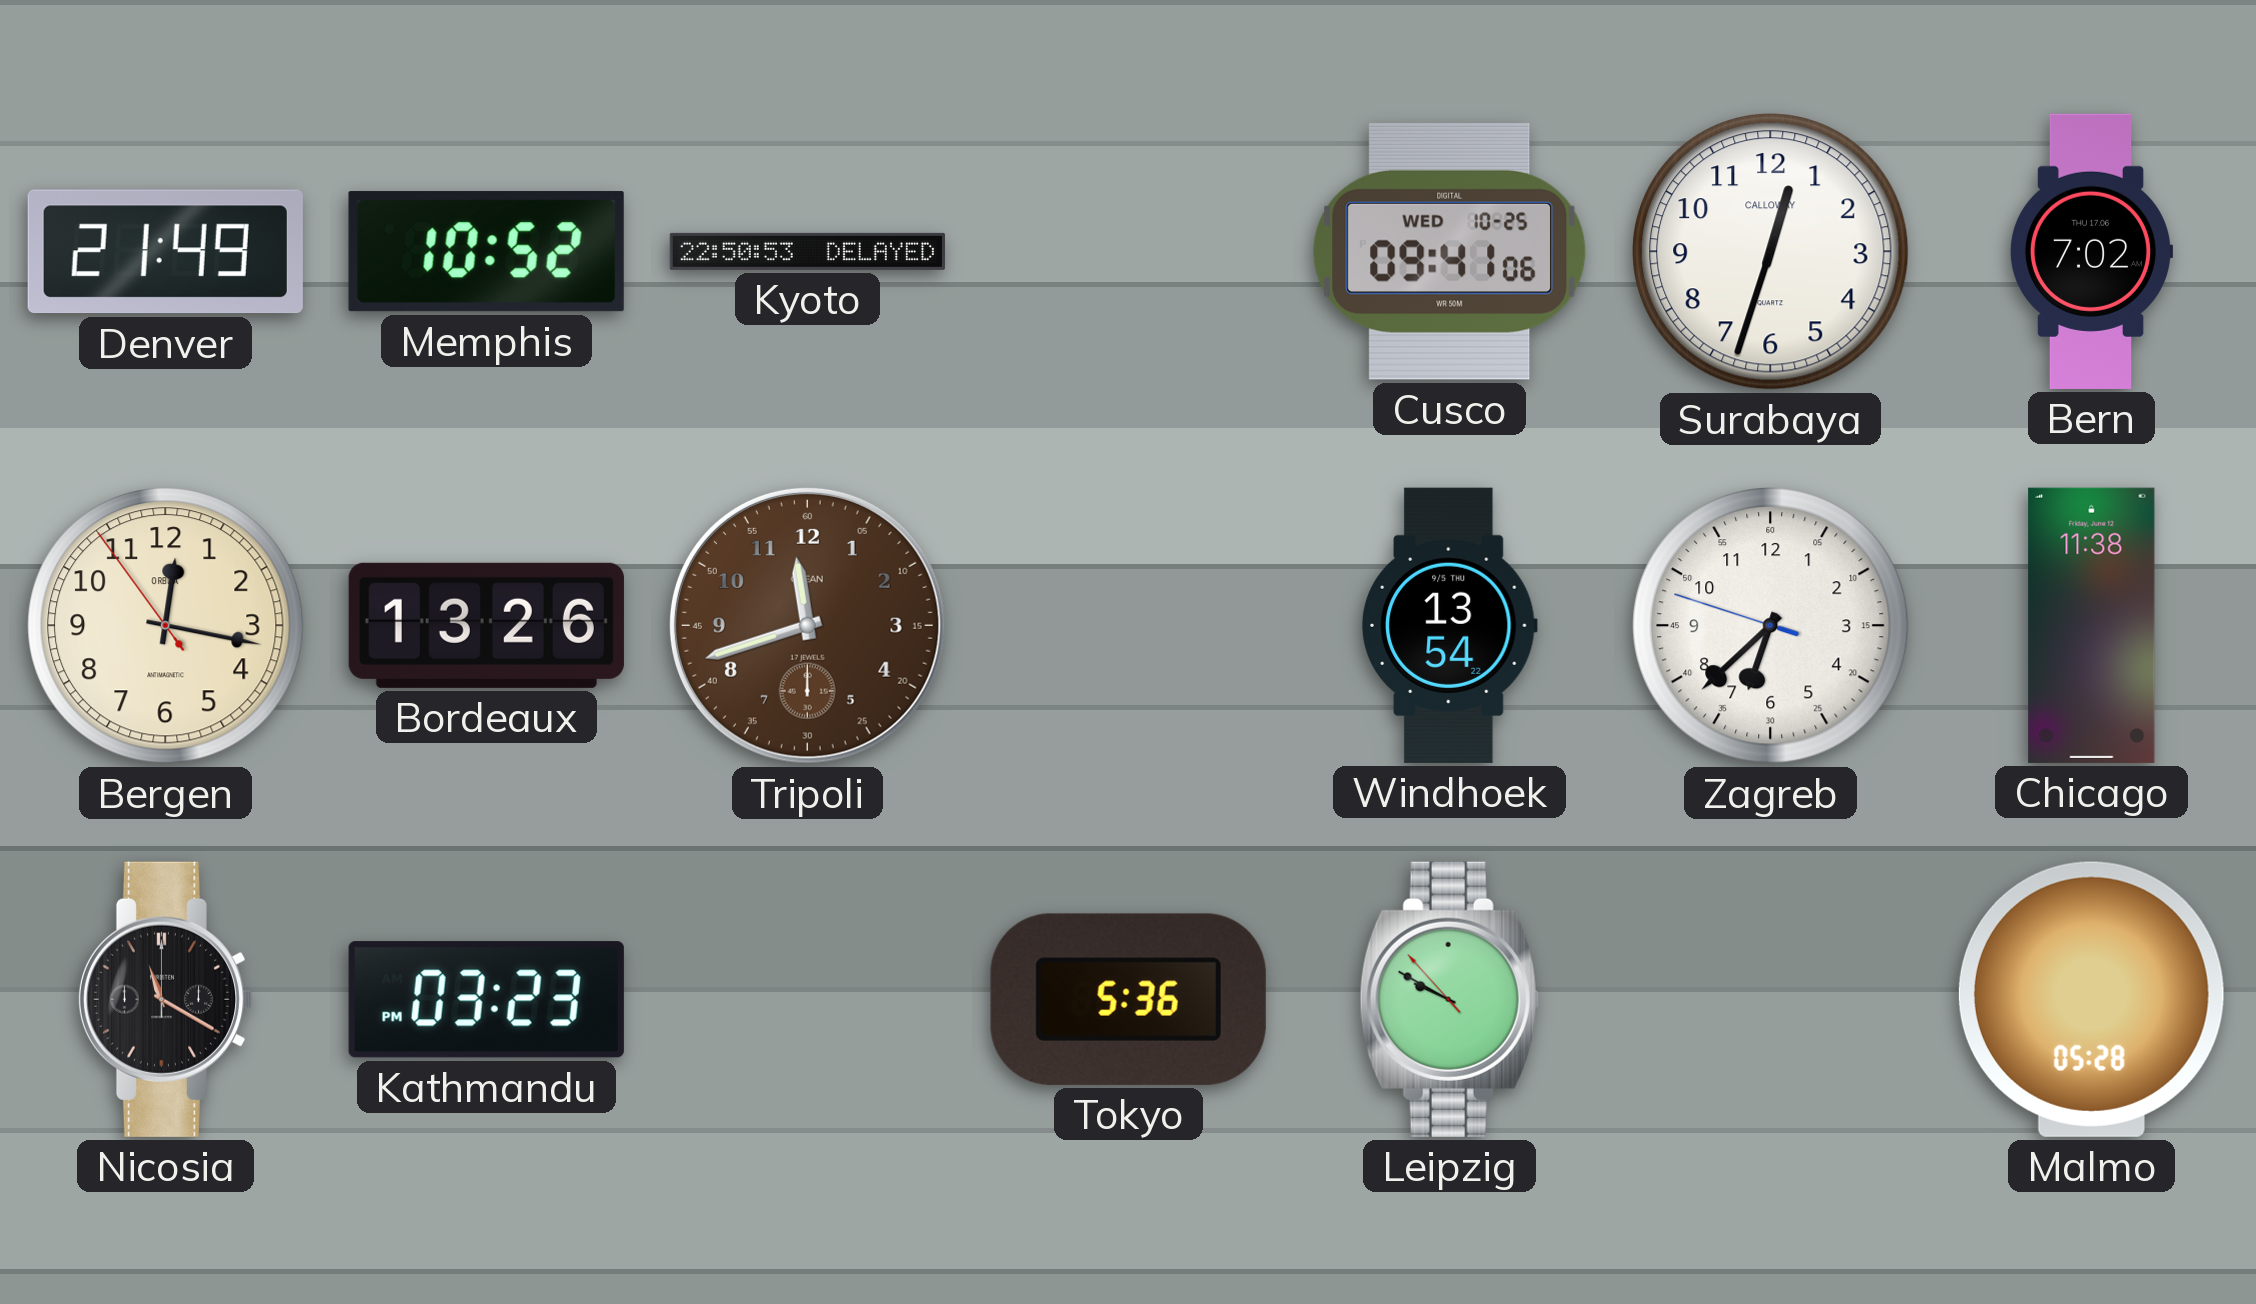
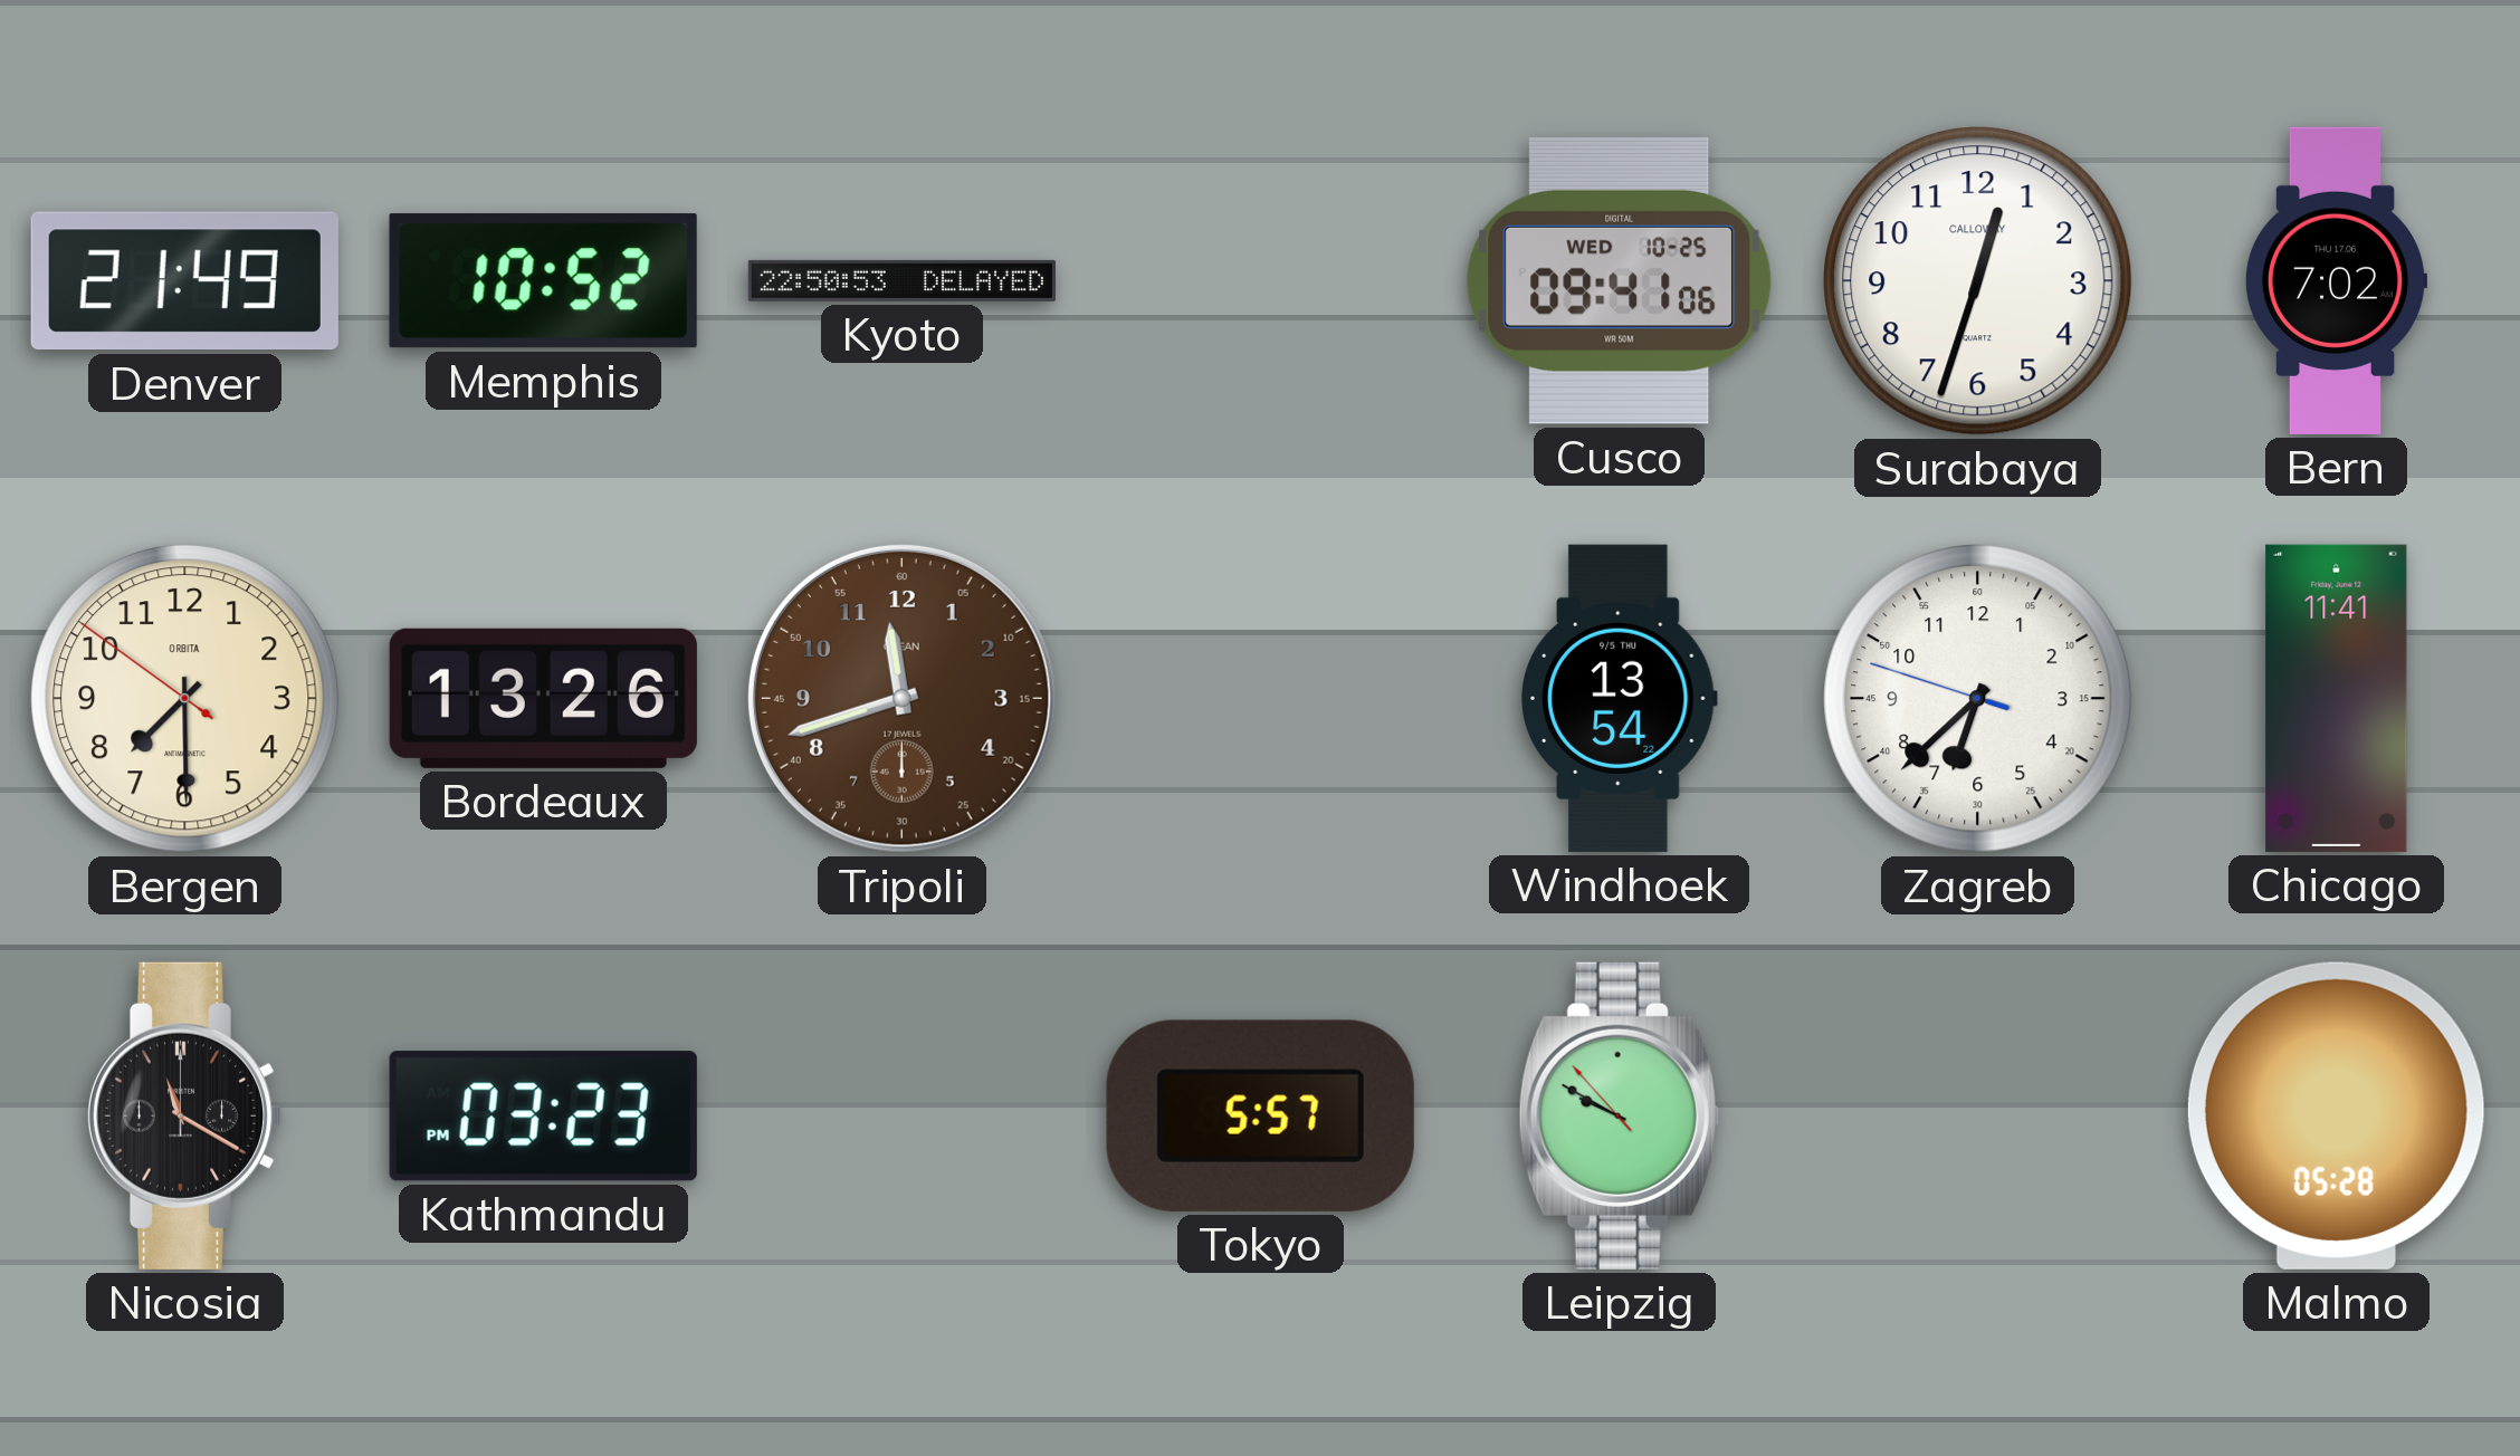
Bergen: 12:16 -> 7:29 (185, 699)
Chicago: 11:38 -> 11:41 (2337, 698)
Tokyo: 5:36 -> 5:57 (1260, 1115)
